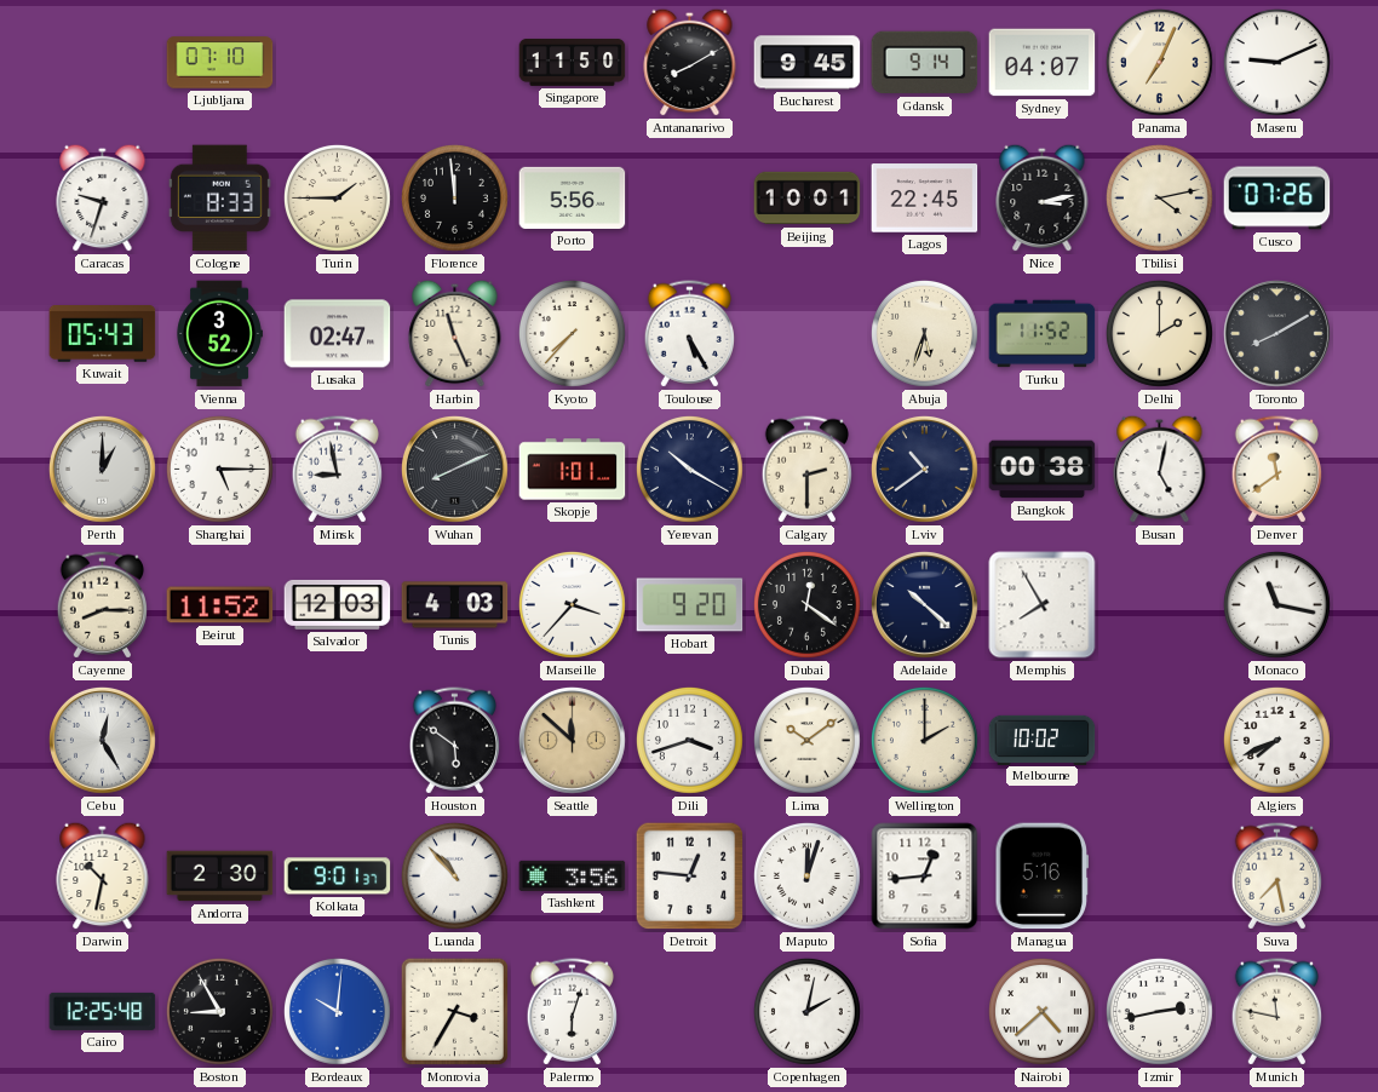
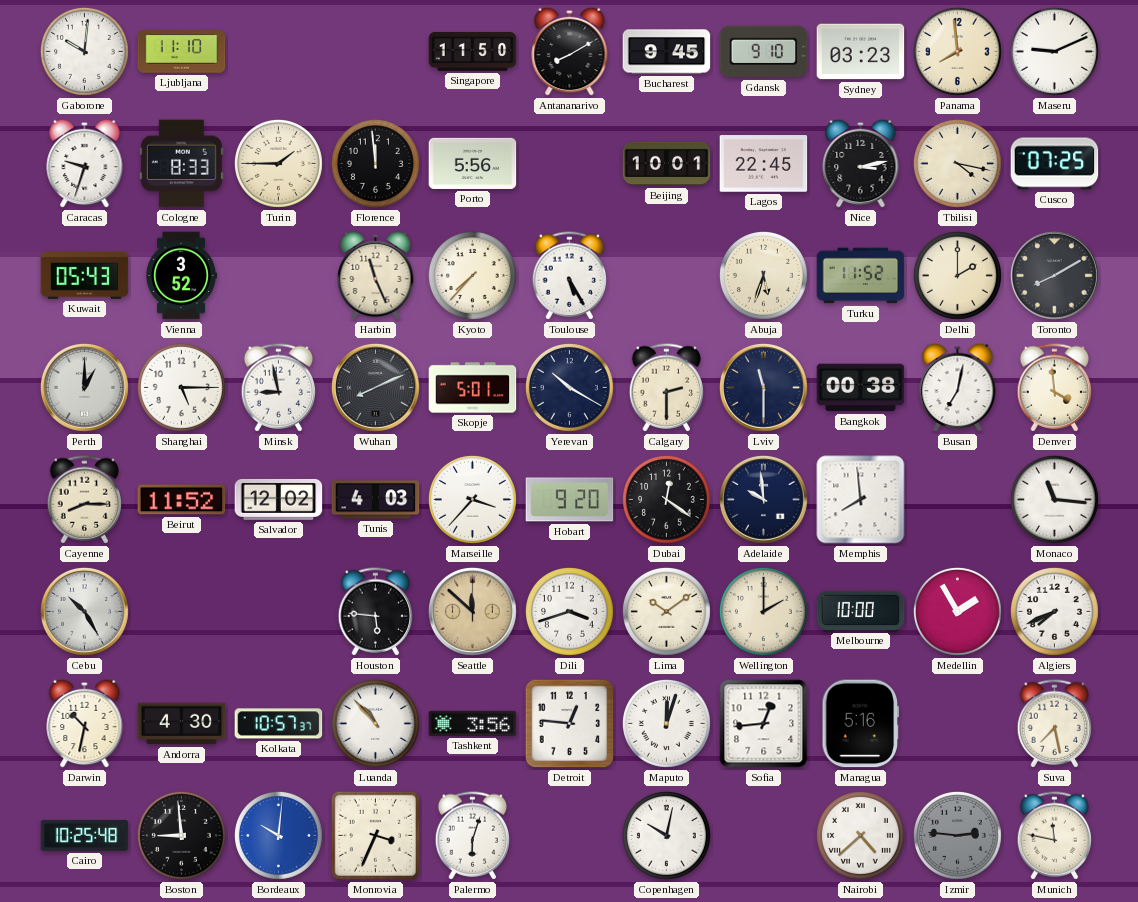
Gaborone: none -> 10:01 (84, 51)
Ljubljana: 07:10 -> 11:10 (182, 52)
Gdansk: 9:14 -> 9:10 (764, 52)
Sydney: 04:07 -> 03:23 (861, 52)
Panama: 7:04 -> 7:59 (957, 51)
Tbilisi: 4:13 -> 4:17 (957, 163)
Cusco: 07:26 -> 07:25 (1055, 164)
Lusaka: 02:47 -> none (338, 334)
Skopje: 1:01 -> 5:01 (473, 388)
Lviv: 10:39 -> 11:30 (763, 387)
Busan: 5:02 -> 7:02 (958, 387)
Denver: 11:39 -> 3:59 (1055, 388)
Salvador: 12:03 -> 12:02 (279, 499)
Adelaide: 10:22 -> 9:59 (763, 499)
Memphis: 7:55 -> 7:59 (861, 500)
Monaco: 11:17 -> 11:16 (1054, 499)
Cebu: 12:25 -> 10:25 (84, 611)
Houston: 5:51 -> 5:46 (376, 612)
Melbourne: 10:02 -> 10:00 (861, 611)
Medellin: none -> 1:55 (957, 611)
Andorra: 2:30 -> 4:30 (182, 724)
Kolkata: 9:01 -> 10:57 (279, 724)
Cairo: 12:25 -> 10:25 (85, 835)
Boston: 8:55 -> 8:59 (181, 835)
Monrovia: 3:35 -> 3:34 (375, 835)
Copenhagen: 2:02 -> 10:02 (666, 835)
Izmir: 2:43 -> 2:46 (957, 835)
Izmir dial: white -> grey (957, 835)
